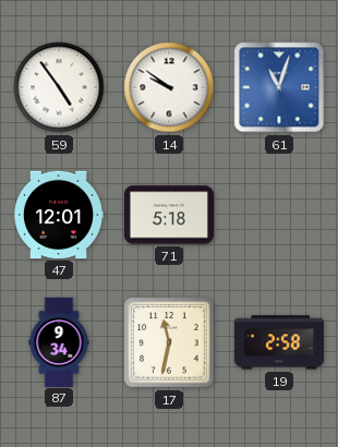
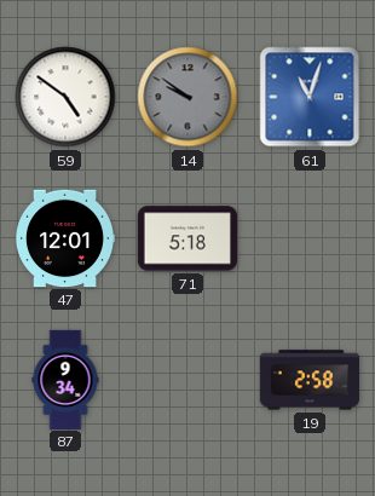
59: 4:54 -> 4:51 (65, 97)
14 dial: white -> grey (187, 97)
17: 11:32 -> none (169, 342)
